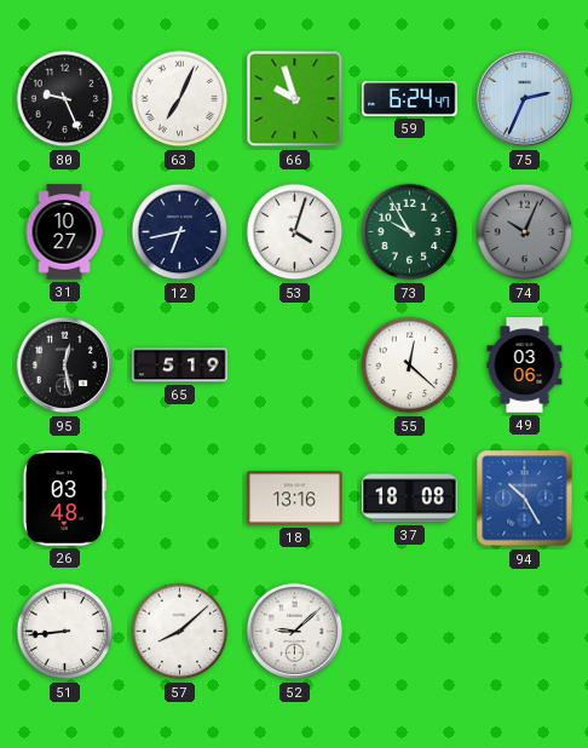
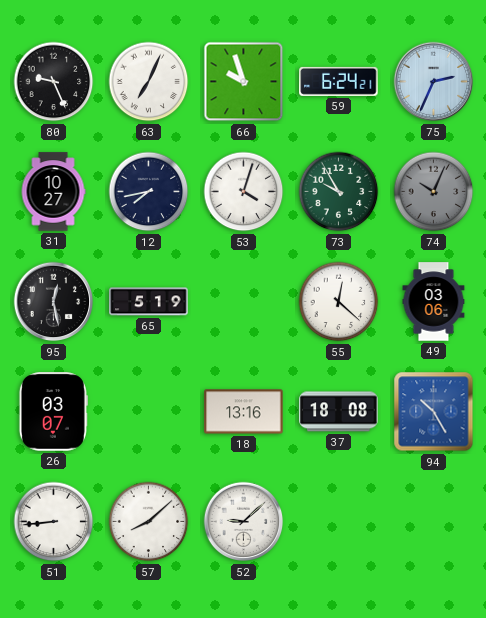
59: 6:24:47 -> 6:24:21 (339, 81)
12: 6:43 -> 7:43 (149, 192)
26: 03:48 -> 03:07 (53, 412)
